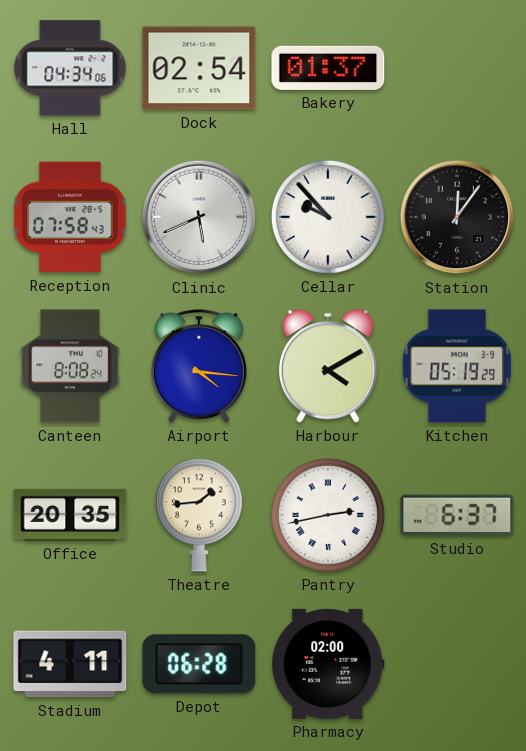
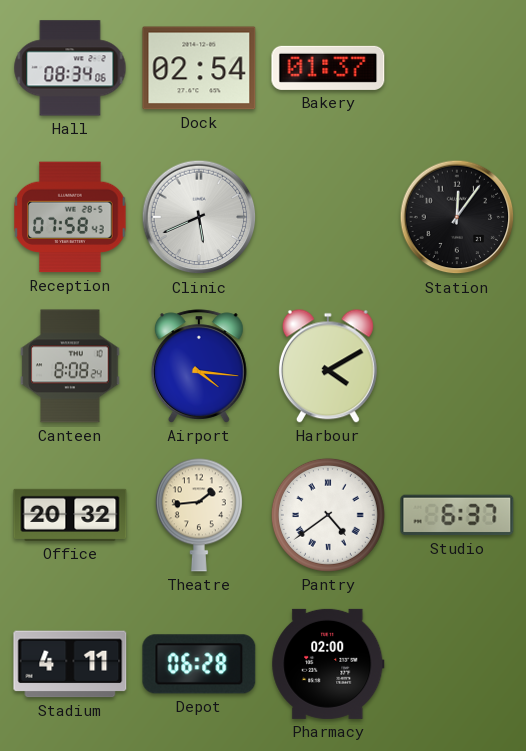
Hall: 04:34 -> 08:34 (70, 68)
Cellar: 9:53 -> none (328, 217)
Kitchen: 05:19 -> none (456, 366)
Office: 20:35 -> 20:32 (70, 515)
Pantry: 2:43 -> 4:39 (328, 515)
